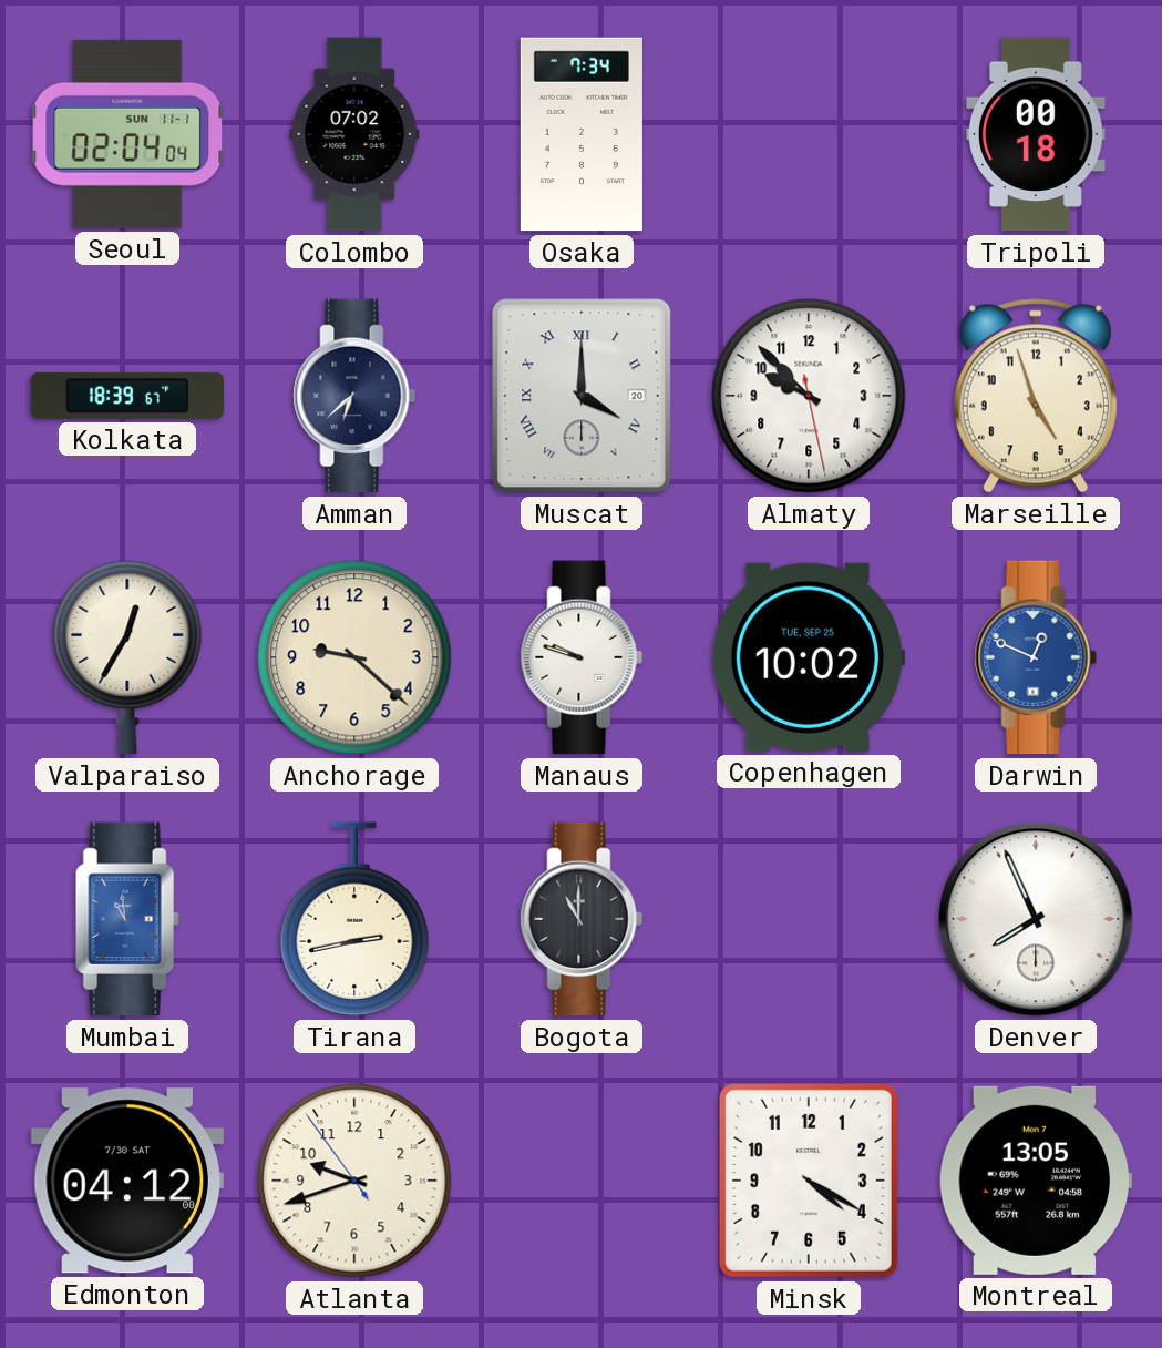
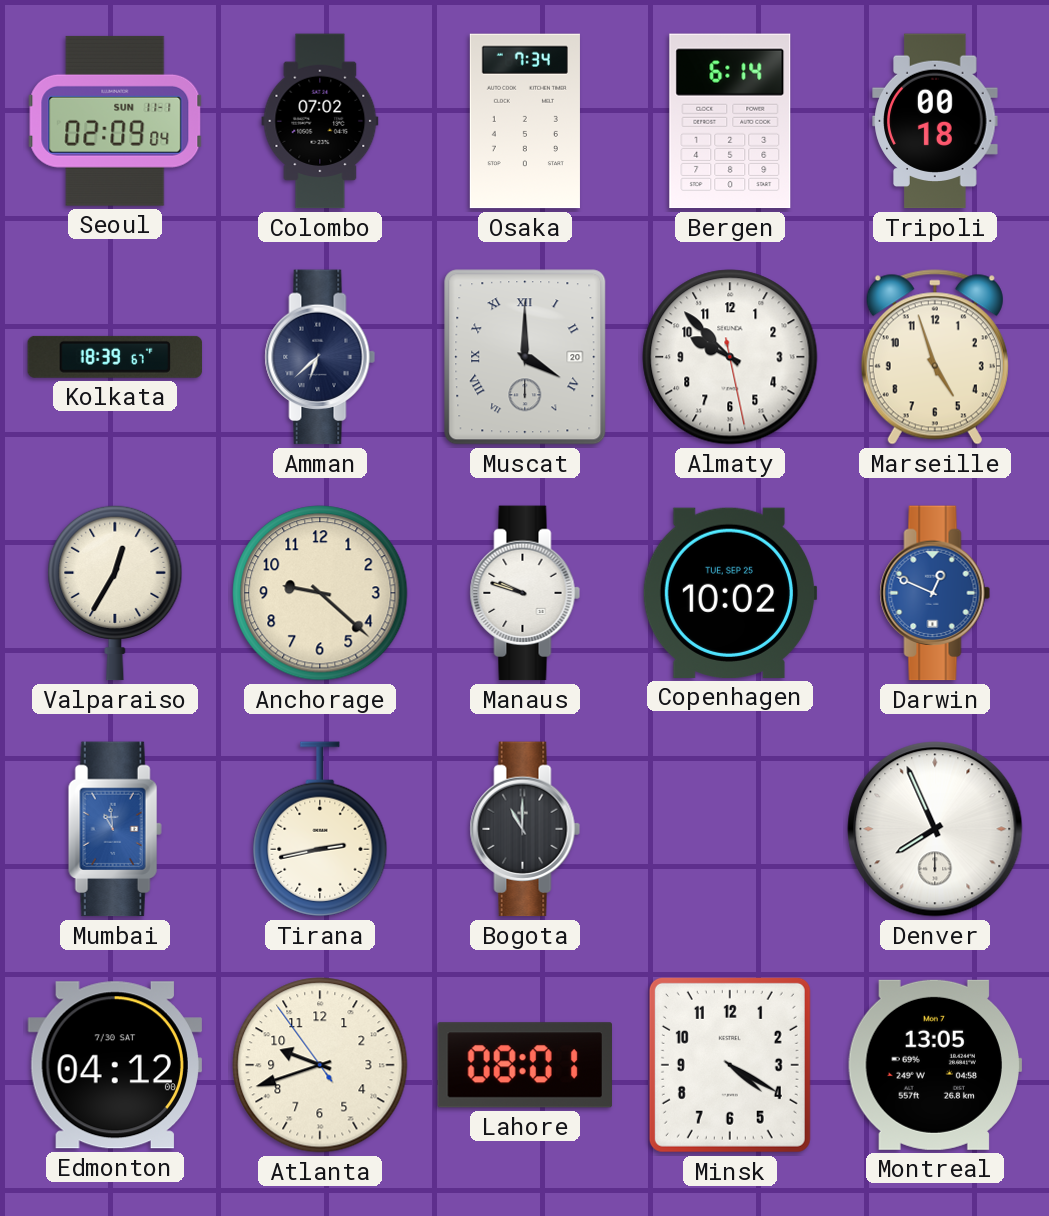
Seoul: 02:04 -> 02:09 (115, 121)
Bergen: none -> 6:14 (730, 121)
Lahore: none -> 08:01 (524, 1065)
